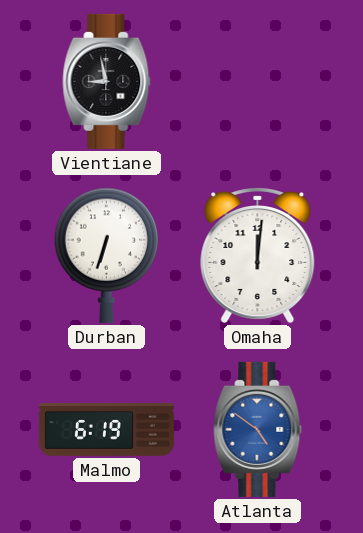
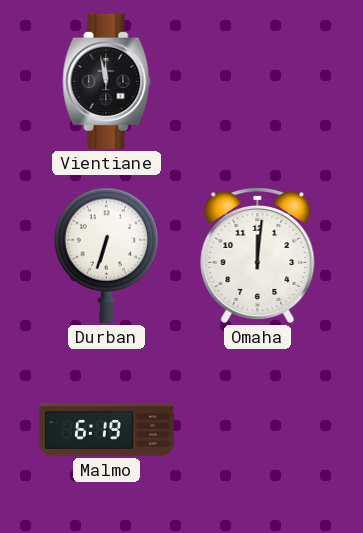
Vientiane: 8:58 -> 11:58 (107, 81)
Atlanta: 4:51 -> none (258, 429)
